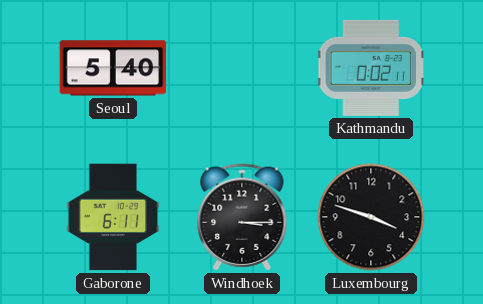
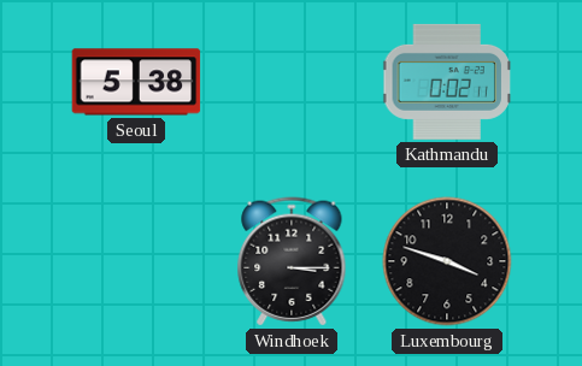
Seoul: 5:40 -> 5:38 (136, 82)
Gaborone: 6:11 -> none (113, 217)
